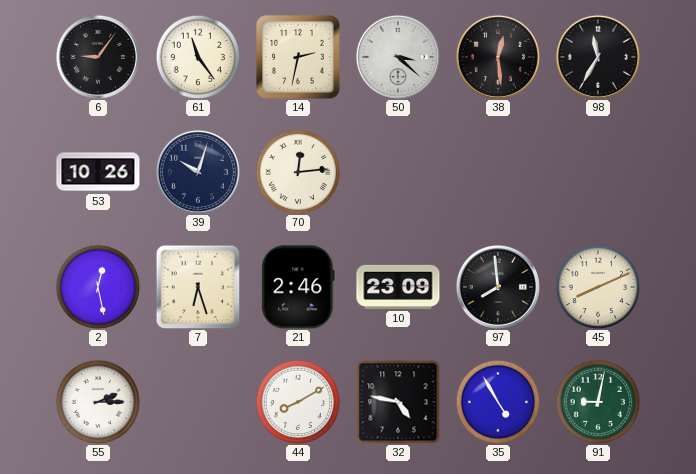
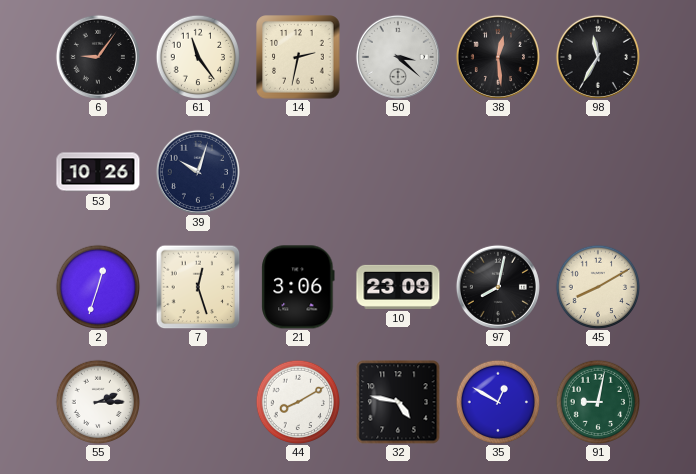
70: 12:14 -> none (298, 172)
2: 12:28 -> 12:33 (98, 287)
7: 6:27 -> 12:27 (198, 287)
21: 2:46 -> 3:06 (298, 287)
97: 7:59 -> 8:02 (498, 287)
45: 8:11 -> 8:10 (598, 287)
35: 4:55 -> 12:50 (498, 402)
